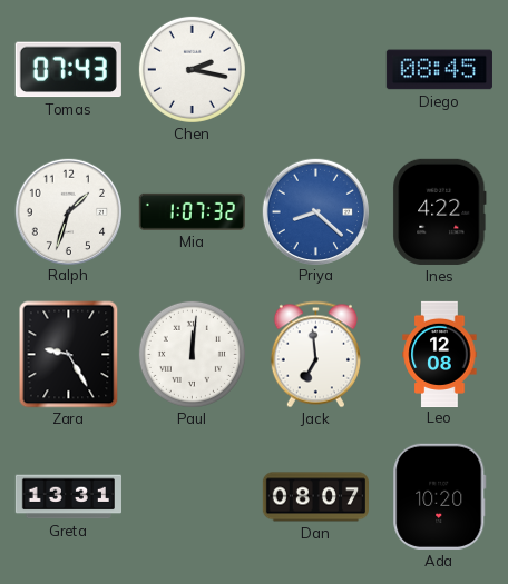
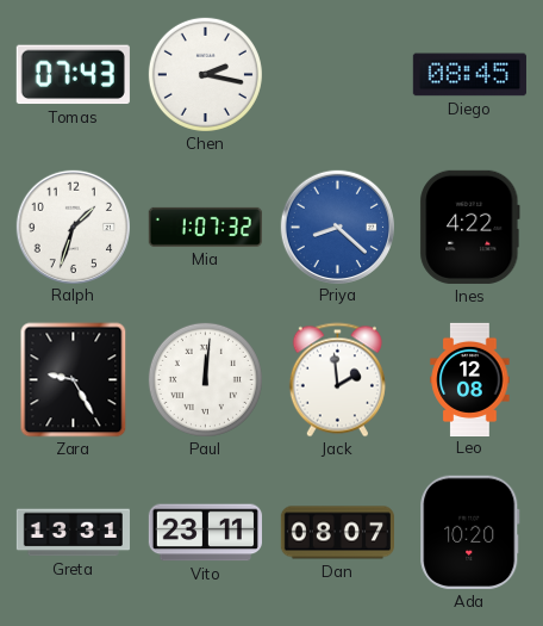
Jack: 6:59 -> 1:59 (337, 380)
Vito: none -> 23:11 (205, 533)
